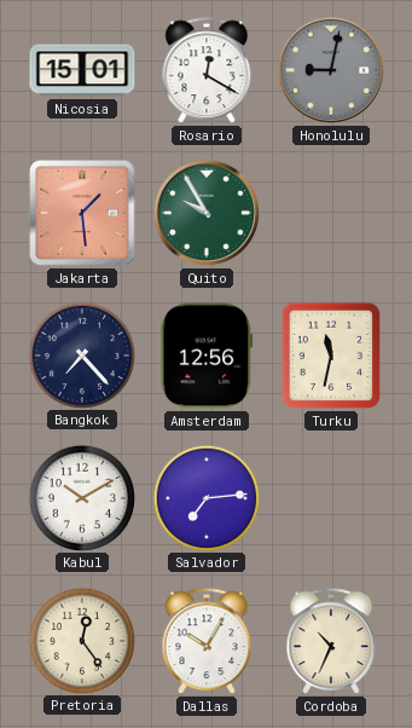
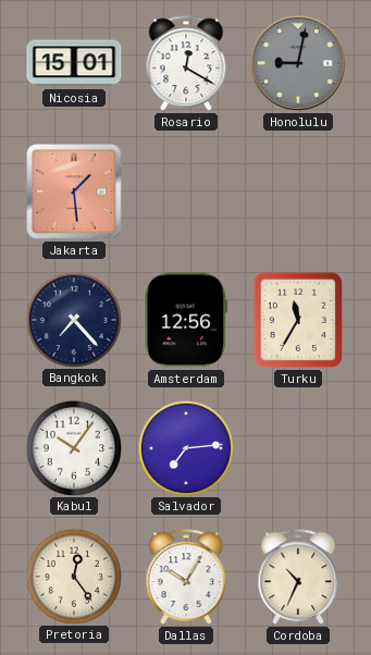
Quito: 9:55 -> none (207, 213)
Turku: 11:32 -> 11:35 (298, 320)
Kabul: 10:10 -> 10:06 (73, 447)
